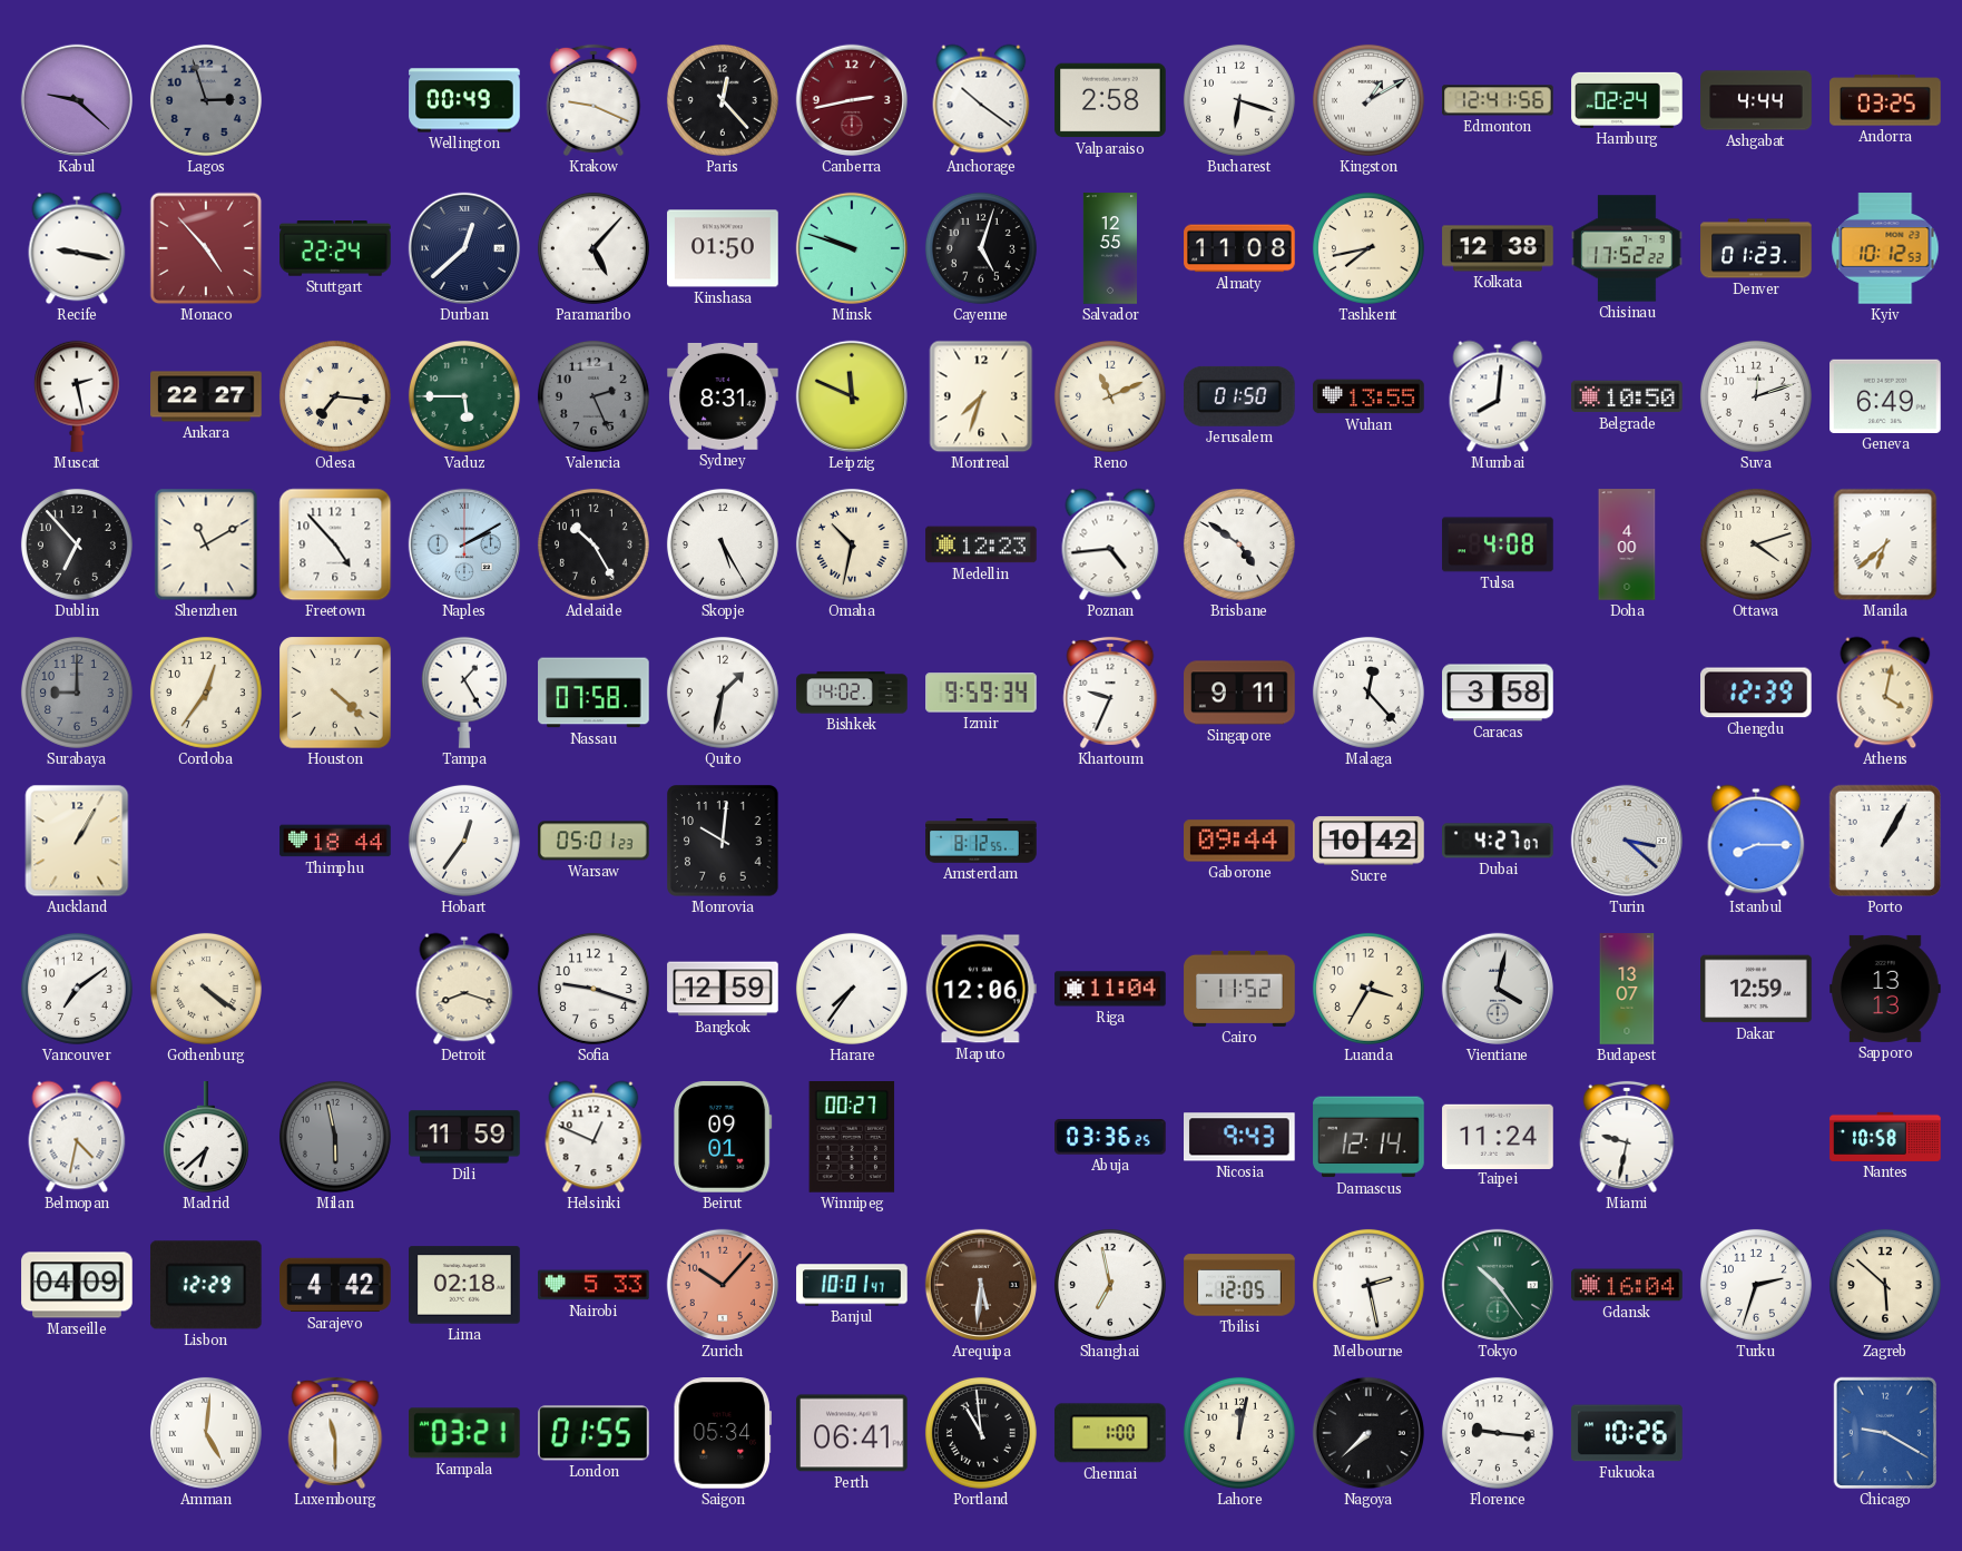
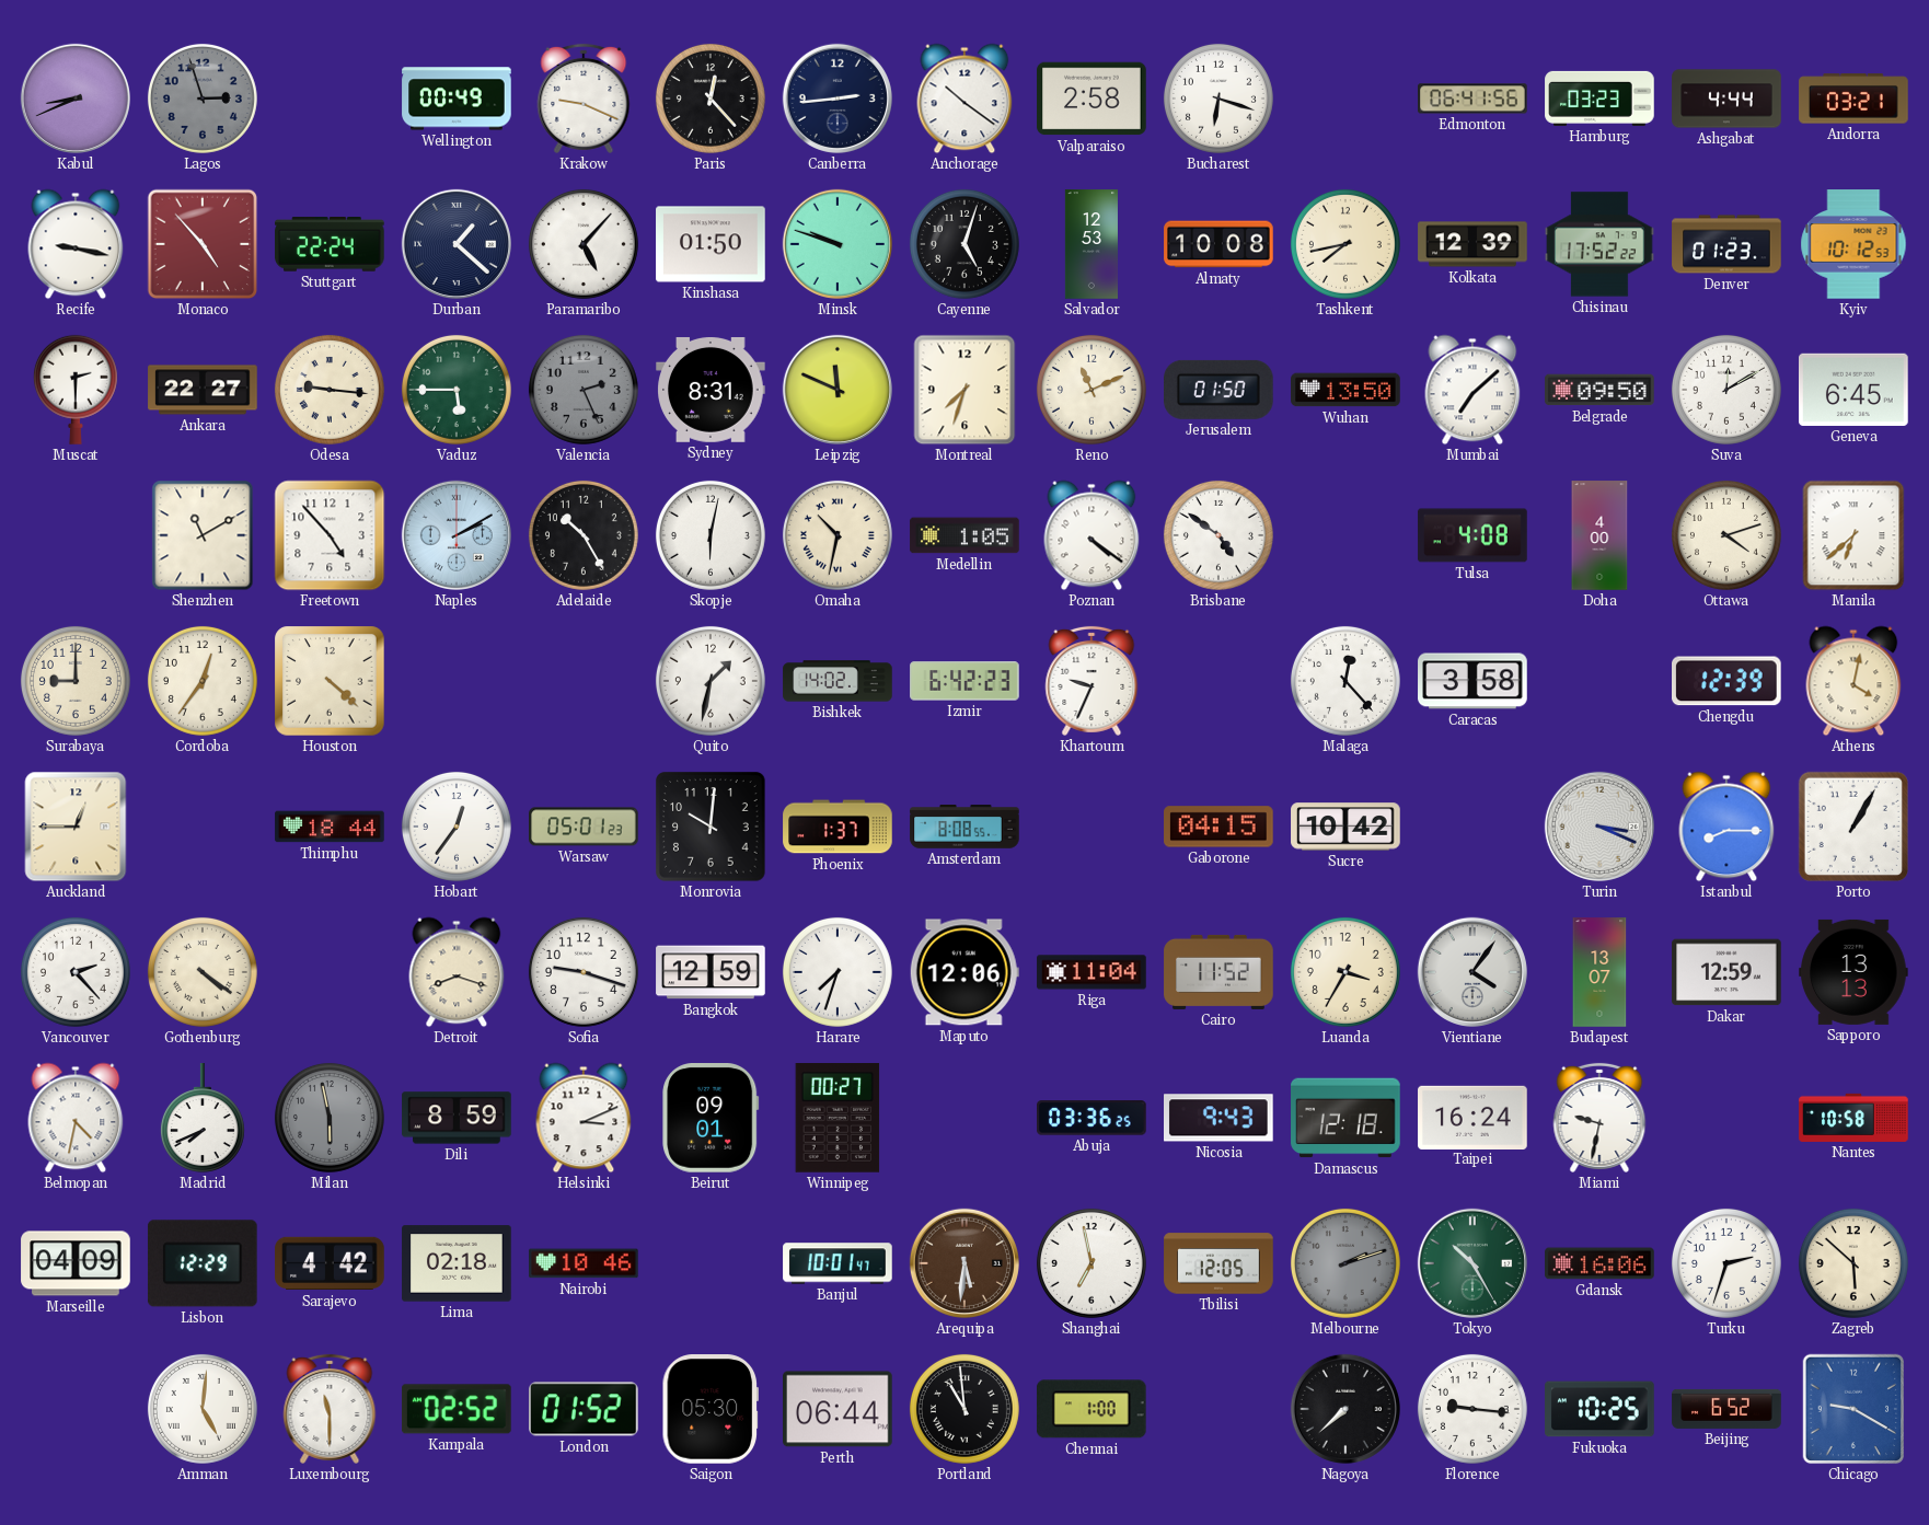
Kabul: 9:22 -> 8:41 (76, 99)
Canberra: 2:43 -> 2:44 (838, 99)
Canberra dial: burgundy -> navy (838, 99)
Kingston: 1:10 -> none (1369, 100)
Edmonton: 12:41 -> 06:41 (1472, 99)
Hamburg: 02:24 -> 03:23 (1599, 99)
Andorra: 03:25 -> 03:21 (1853, 99)
Durban: 12:38 -> 1:22 (457, 244)
Salvador: 12:55 -> 12:53 (1090, 244)
Almaty: 11:08 -> 10:08 (1218, 244)
Kolkata: 12:38 -> 12:39 (1472, 244)
Muscat: 2:28 -> 2:30 (76, 390)
Odesa: 7:16 -> 9:16 (330, 390)
Wuhan: 13:55 -> 13:50 (1345, 390)
Mumbai: 8:01 -> 7:08 (1472, 390)
Belgrade: 10:50 -> 09:50 (1599, 390)
Suva: 12:12 -> 12:10 (1726, 390)
Geneva: 6:49 -> 6:45 (1855, 390)
Dublin: 6:53 -> none (77, 544)
Skopje: 5:25 -> 6:02 (711, 535)
Medellin: 12:23 -> 1:05 (965, 535)
Poznan: 4:44 -> 4:21 (1091, 535)
Surabaya dial: grey -> cream (76, 681)
Tampa: 1:25 -> none (464, 693)
Nassau: 07:58 -> none (593, 693)
Izmir: 9:59 -> 6:42 (965, 681)
Singapore: 9:11 -> none (1239, 693)
Auckland: 1:05 -> 12:45 (76, 827)
Phoenix: none -> 1:37 (838, 827)
Amsterdam: 8:12 -> 8:08 (965, 828)
Gaborone: 09:44 -> 04:15 (1218, 827)
Dubai: 4:27 -> none (1498, 841)
Turin: 3:22 -> 3:19 (1599, 827)
Vancouver: 7:09 -> 2:23 (76, 972)
Harare: 7:36 -> 7:33 (838, 972)
Vientiane: 4:02 -> 4:06 (1472, 972)
Madrid: 6:38 -> 7:41 (203, 1118)
Dili: 11:59 -> 8:59 (457, 1118)
Helsinki: 12:49 -> 3:11 (584, 1118)
Damascus: 12:14 -> 12:18 (1345, 1118)
Taipei: 11:24 -> 16:24 (1472, 1117)
Nairobi: 5:33 -> 10:46 (584, 1263)
Zurich: 10:07 -> none (723, 1285)
Melbourne: 2:28 -> 2:12 (1345, 1263)
Melbourne dial: white -> grey (1345, 1263)
Tokyo: 10:24 -> 10:25 (1472, 1263)
Gdansk: 16:04 -> 16:06 (1599, 1263)
Kampala: 03:21 -> 02:52 (457, 1409)
London: 01:55 -> 01:52 (585, 1409)
Saigon: 05:34 -> 05:30 (711, 1409)
Perth: 06:41 -> 06:44 (838, 1409)
Lahore: 12:02 -> none (1239, 1433)
Fukuoka: 10:26 -> 10:25 (1599, 1409)
Beijing: none -> 6:52 (1726, 1409)
